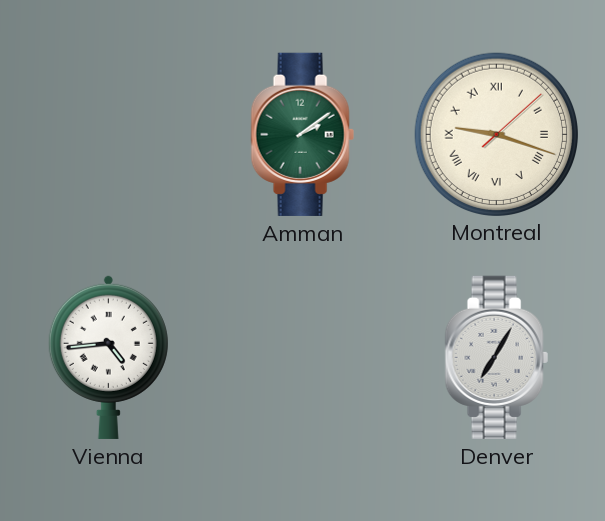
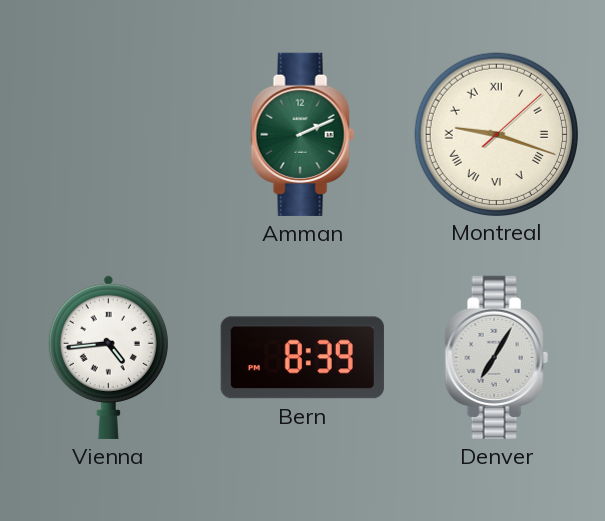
Amman: 2:09 -> 2:11 (302, 134)
Bern: none -> 8:39 (302, 358)
